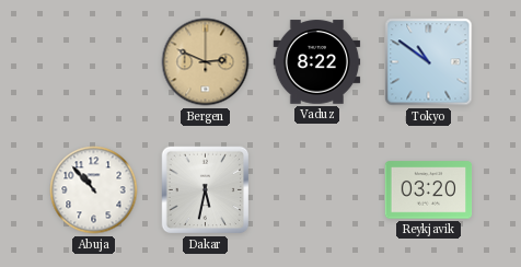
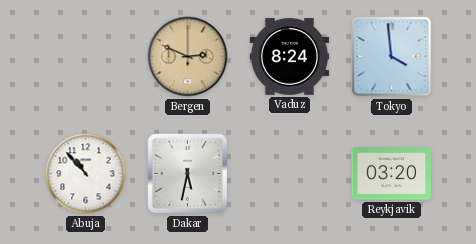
Vaduz: 8:22 -> 8:24 (290, 57)
Tokyo: 10:51 -> 3:59 (392, 57)
